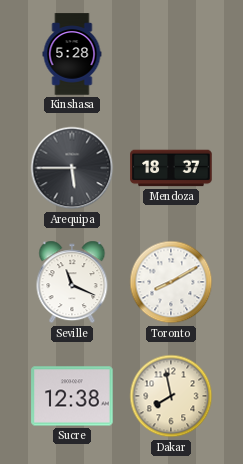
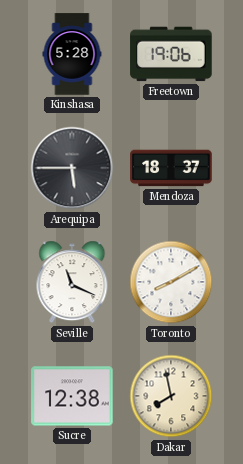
Freetown: none -> 19:06 (171, 54)
